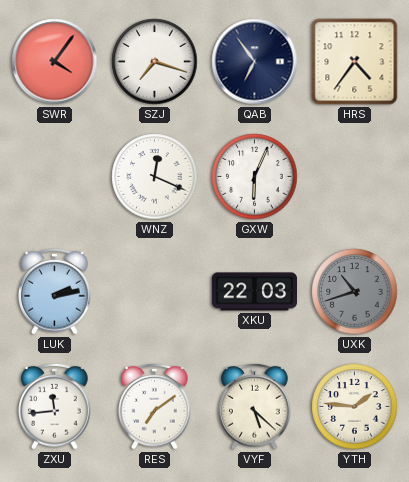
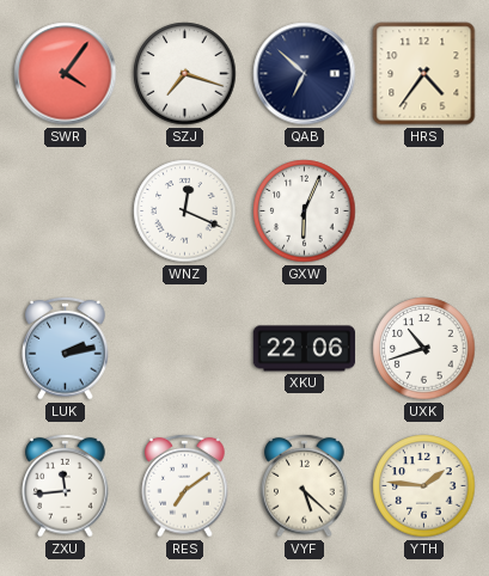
QAB: 6:54 -> 6:52 (305, 74)
XKU: 22:03 -> 22:06 (305, 349)
UXK dial: grey -> white (424, 349)
